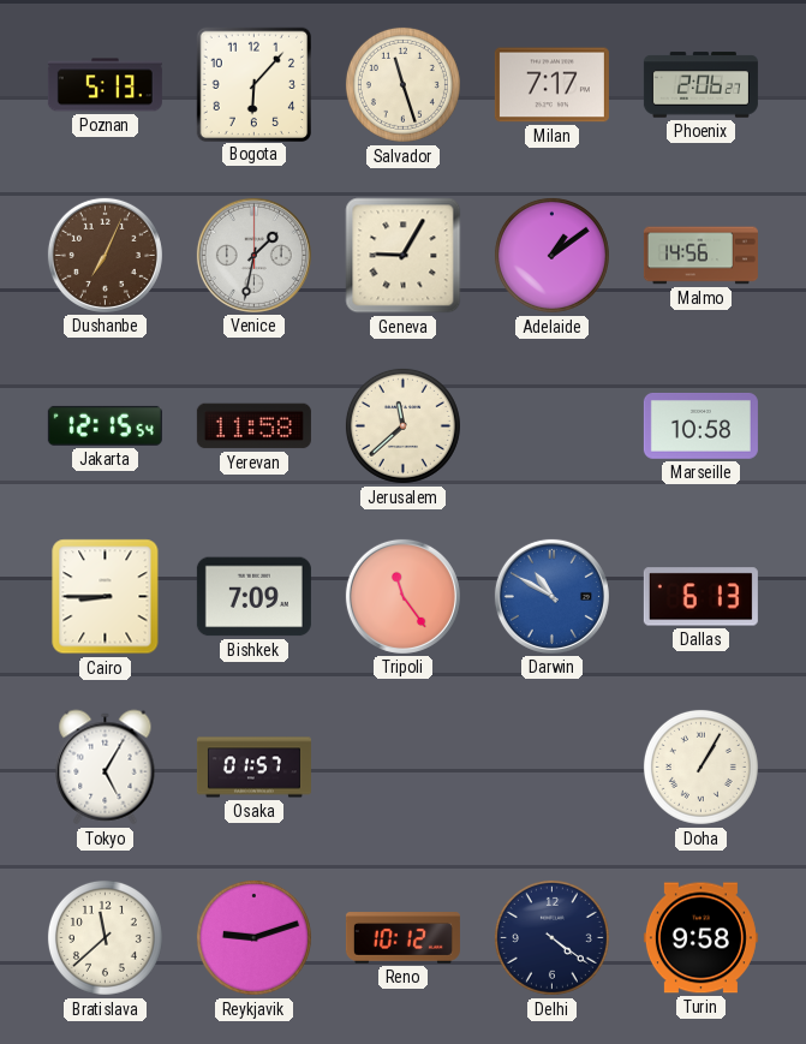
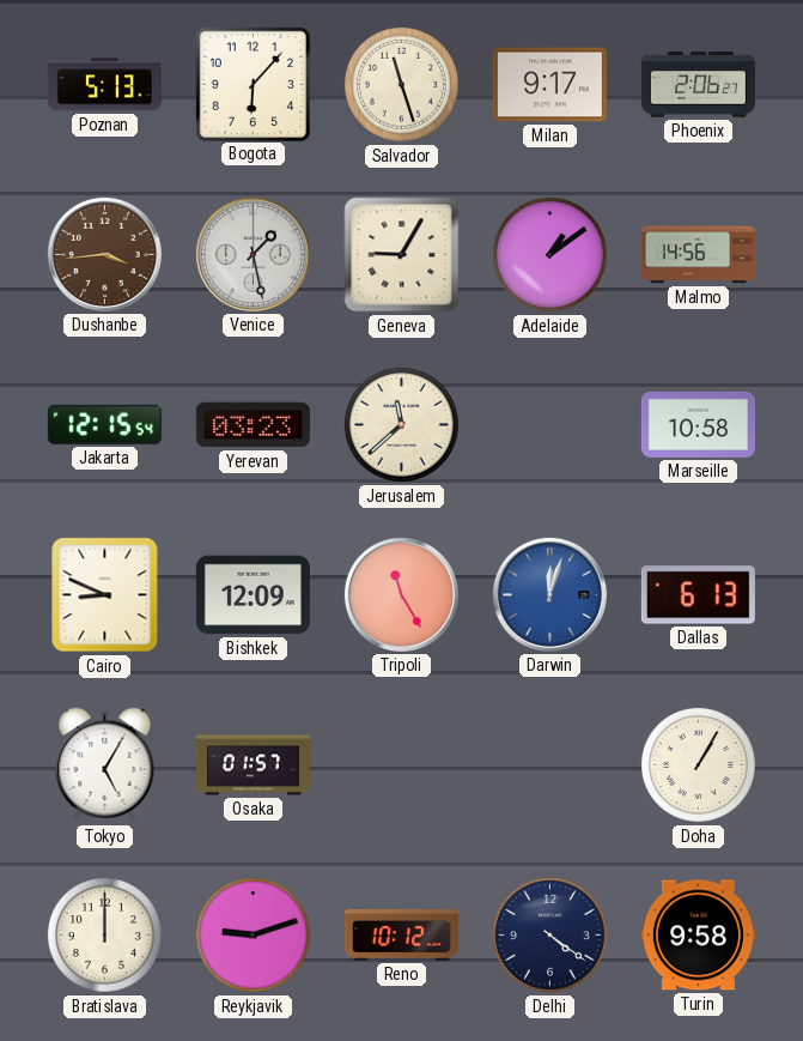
Milan: 7:17 -> 9:17 (549, 85)
Dushanbe: 7:04 -> 3:44 (104, 254)
Venice: 1:32 -> 1:28 (253, 254)
Yerevan: 11:58 -> 03:23 (253, 425)
Cairo: 8:45 -> 8:49 (105, 595)
Bishkek: 7:09 -> 12:09 (253, 595)
Tripoli: 11:24 -> 11:25 (401, 594)
Darwin: 10:50 -> 12:03 (549, 594)
Bratislava: 11:38 -> 12:00 (104, 934)
